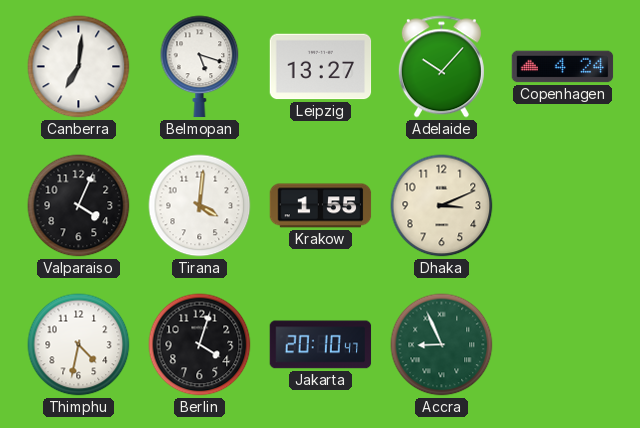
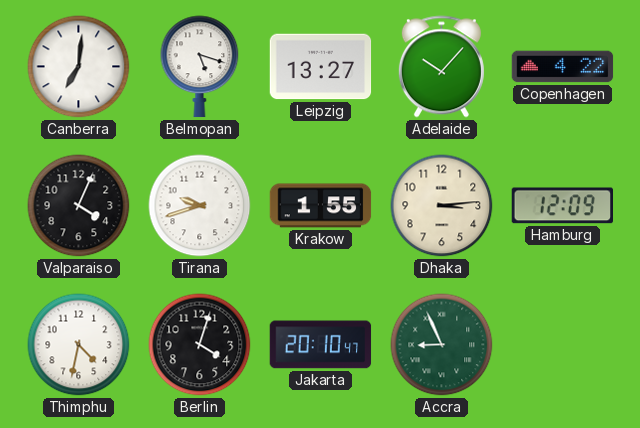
Copenhagen: 4:24 -> 4:22 (563, 67)
Tirana: 4:01 -> 9:42 (200, 206)
Dhaka: 3:11 -> 3:14 (442, 206)
Hamburg: none -> 12:09 (562, 206)
